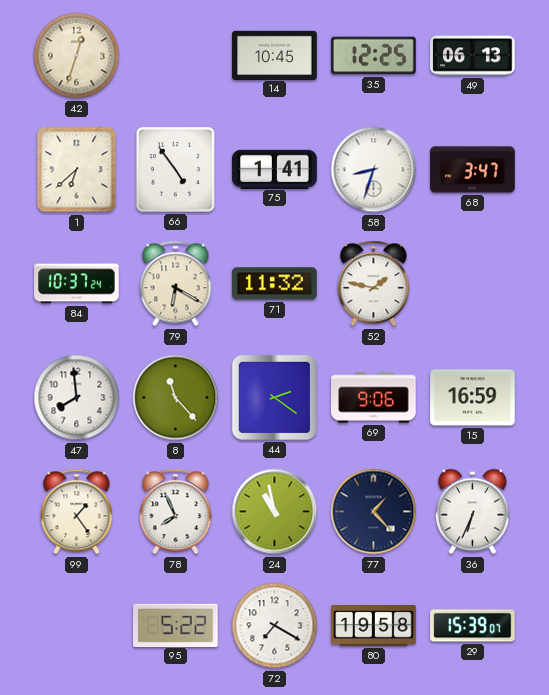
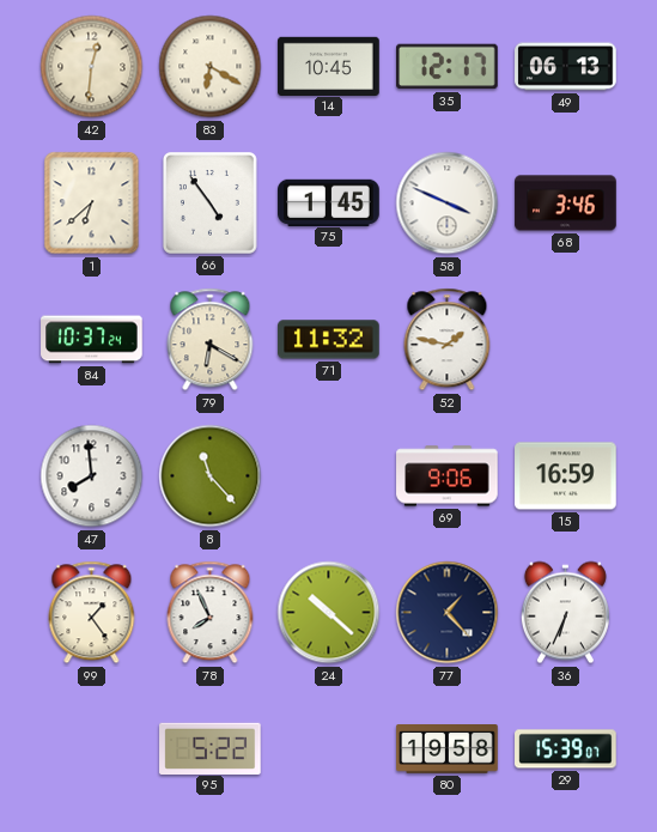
42: 12:33 -> 12:31 (92, 67)
83: none -> 6:20 (211, 67)
35: 12:25 -> 12:17 (448, 67)
75: 1:41 -> 1:45 (329, 202)
58: 8:33 -> 3:49 (448, 204)
68: 3:47 -> 3:46 (566, 204)
44: 2:21 -> none (274, 397)
24: 10:58 -> 10:22 (329, 613)
72: 7:20 -> none (275, 626)
